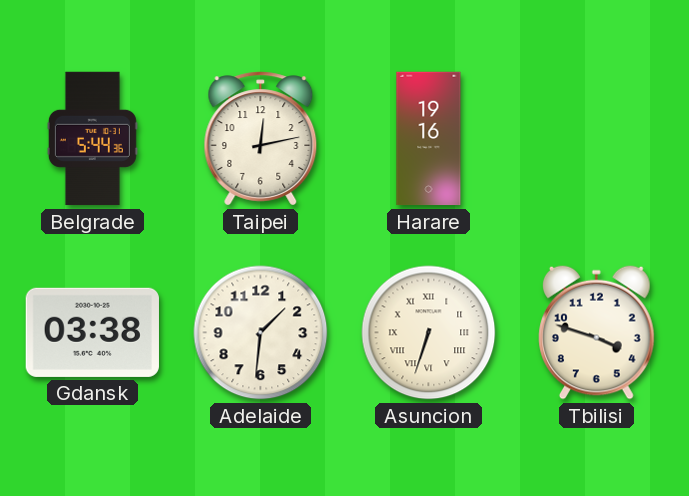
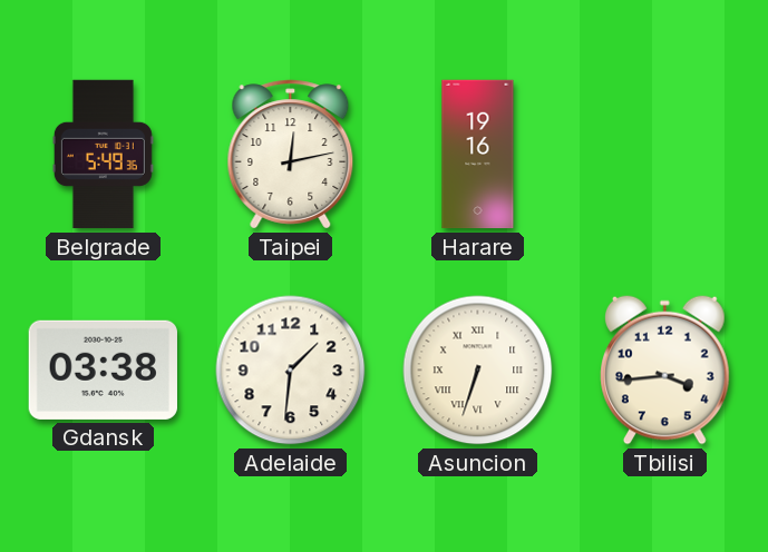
Belgrade: 5:44 -> 5:49 (103, 155)
Tbilisi: 3:48 -> 3:44 (665, 369)
